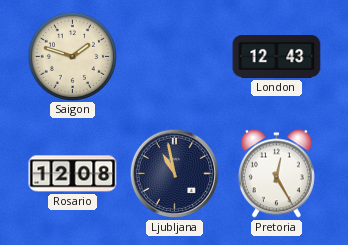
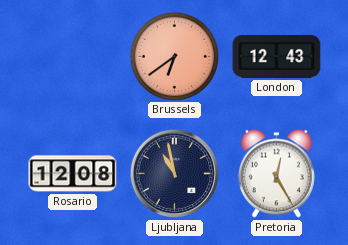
Saigon: 1:48 -> none (72, 56)
Brussels: none -> 6:39 (174, 56)
